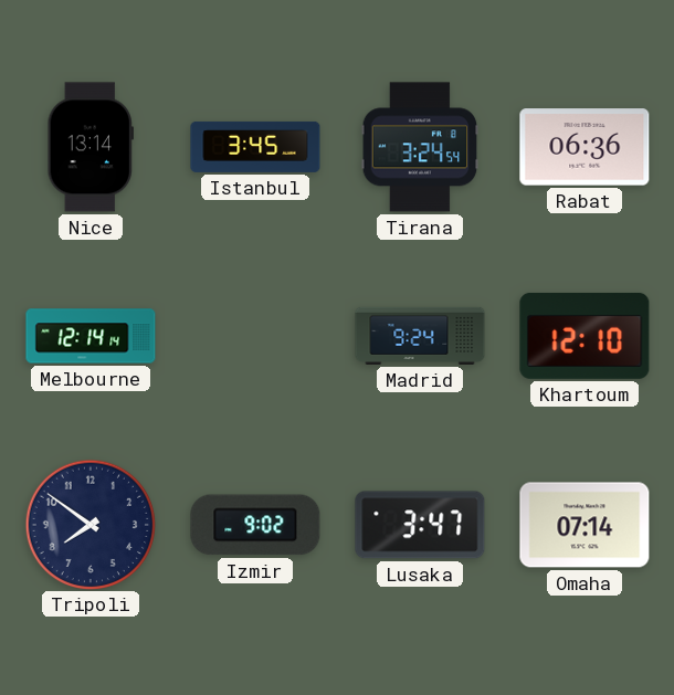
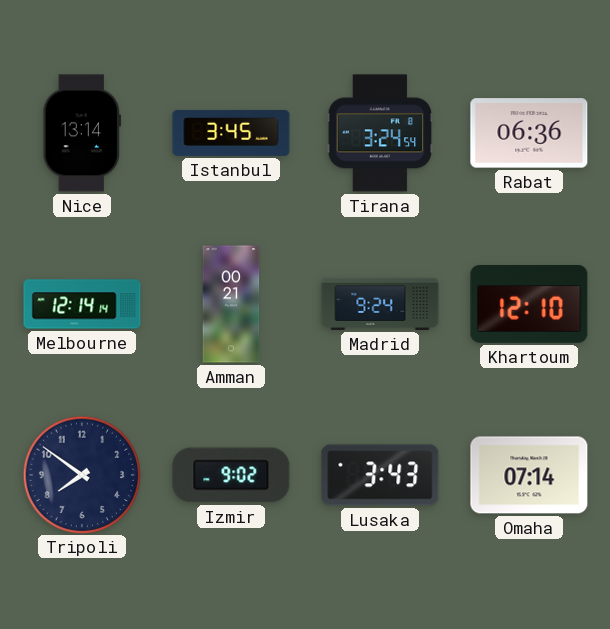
Amman: none -> 00:21 (231, 304)
Lusaka: 3:47 -> 3:43 (380, 475)
